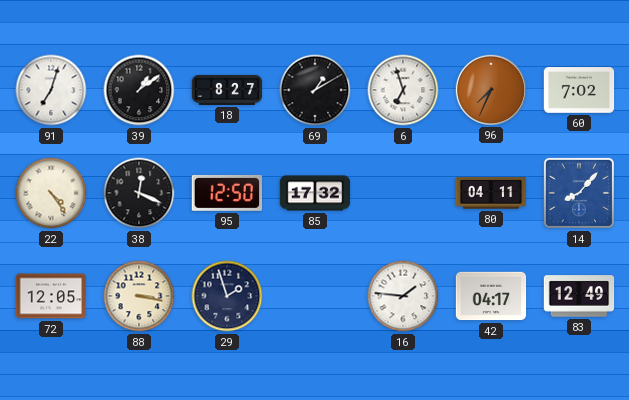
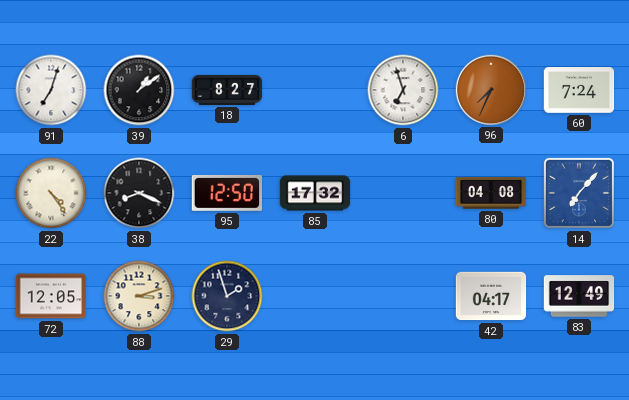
69: 1:10 -> none (315, 90)
60: 7:02 -> 7:24 (579, 90)
38: 12:19 -> 8:19 (139, 193)
80: 04:11 -> 04:08 (491, 193)
14: 8:07 -> 7:07 (579, 193)
88: 3:17 -> 3:12 (139, 296)
16: 1:46 -> none (403, 296)
